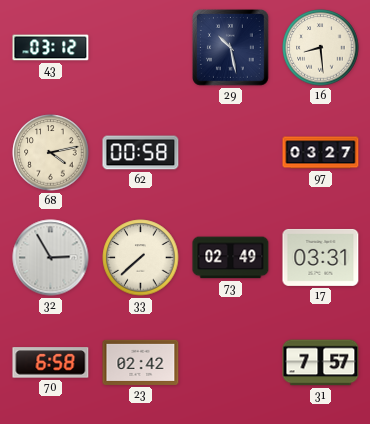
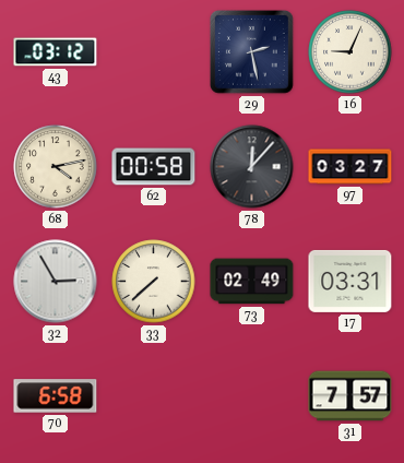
29: 10:28 -> 2:28 (252, 52)
16: 8:29 -> 9:04 (350, 52)
78: none -> 12:07 (252, 167)
23: 02:42 -> none (141, 362)
